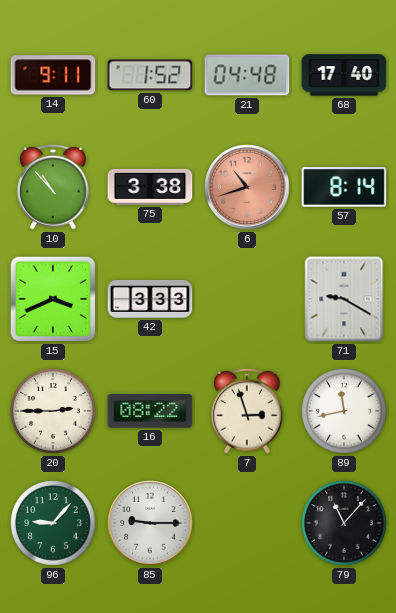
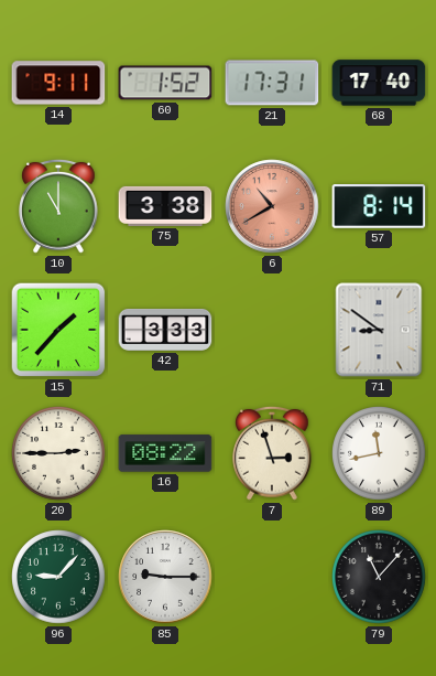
21: 04:48 -> 17:31 (272, 83)
10: 10:53 -> 11:00 (58, 206)
6: 10:42 -> 10:40 (272, 206)
15: 3:41 -> 1:37 (58, 330)
71: 9:20 -> 8:51 (379, 330)
